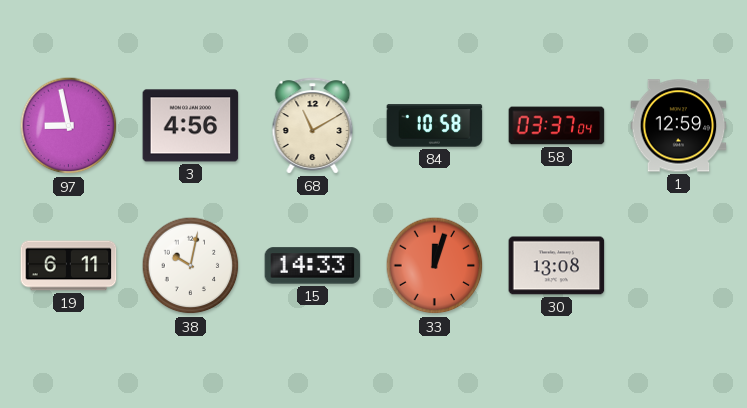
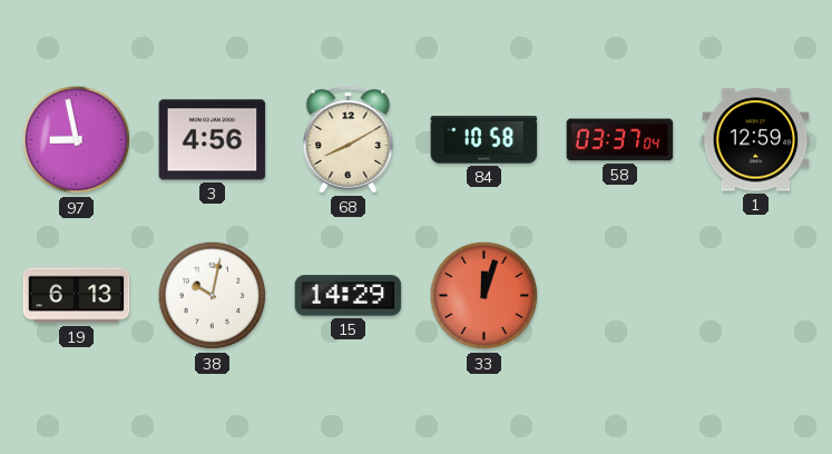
68: 11:10 -> 8:10 (349, 140)
19: 6:11 -> 6:13 (77, 296)
15: 14:33 -> 14:29 (349, 296)
30: 13:08 -> none (557, 266)
